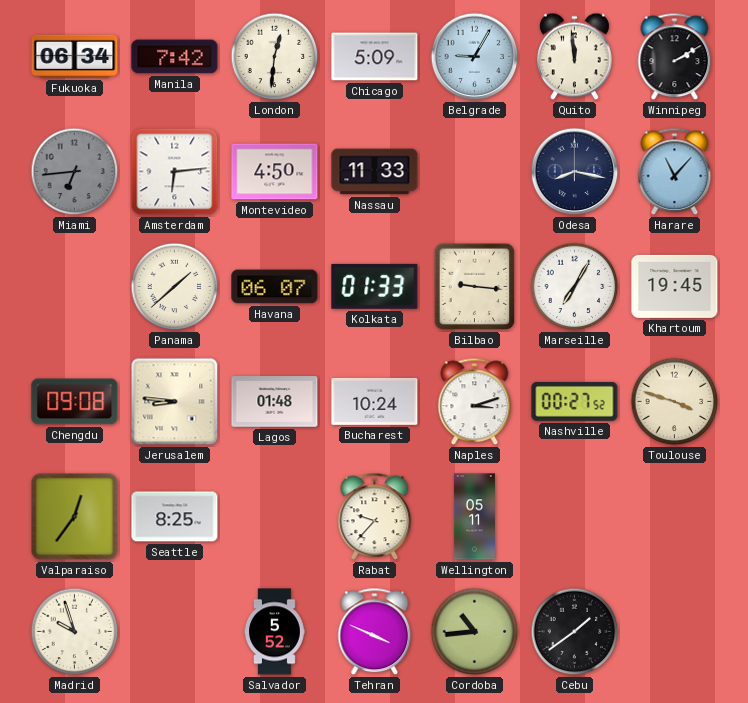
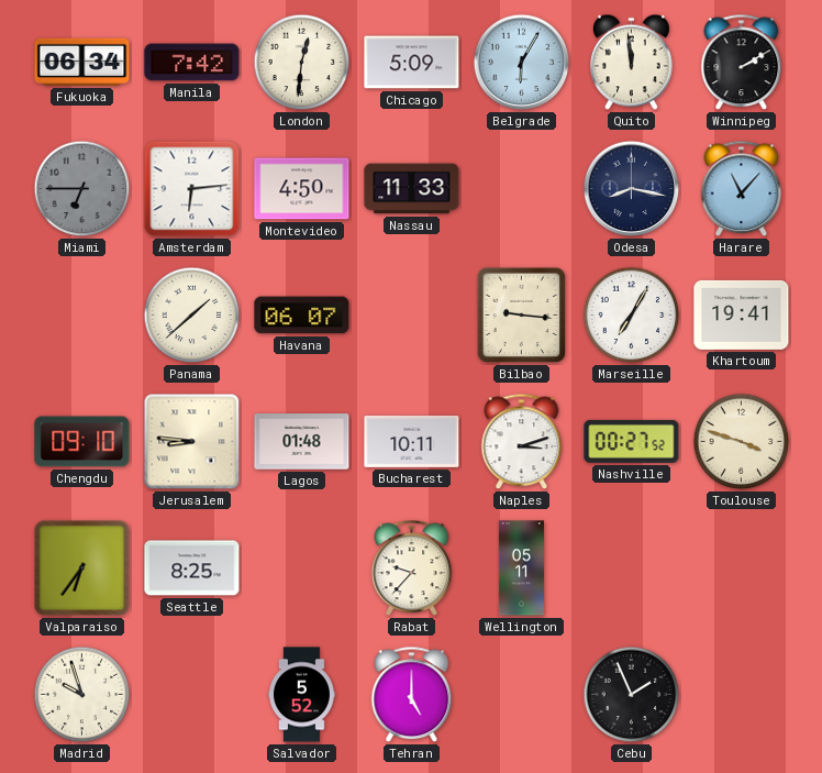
Belgrade: 9:05 -> 6:05 (522, 63)
Miami: 6:44 -> 6:45 (82, 189)
Kolkata: 01:33 -> none (375, 286)
Khartoum: 19:45 -> 19:41 (742, 314)
Chengdu: 09:08 -> 09:10 (82, 442)
Bucharest: 10:24 -> 10:11 (412, 441)
Valparaiso: 12:36 -> 6:36 (82, 568)
Tehran: 3:49 -> 5:00 (412, 695)
Cordoba: 10:44 -> none (475, 632)
Cebu: 1:39 -> 1:56 (632, 695)
